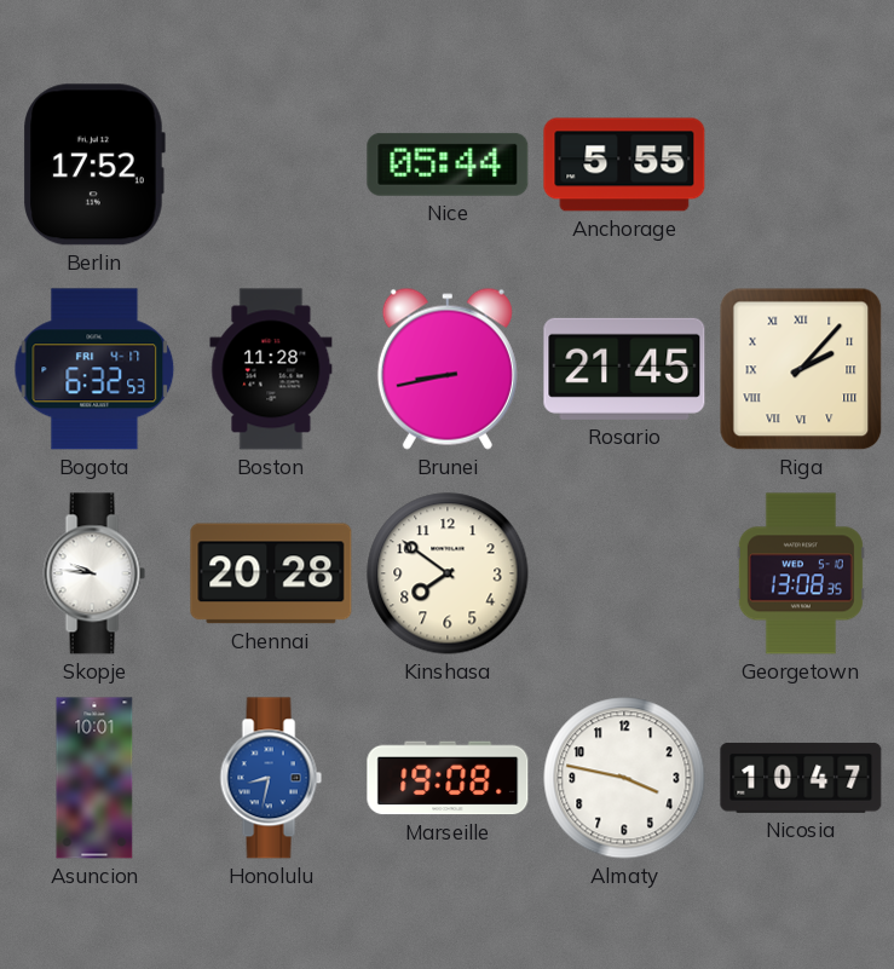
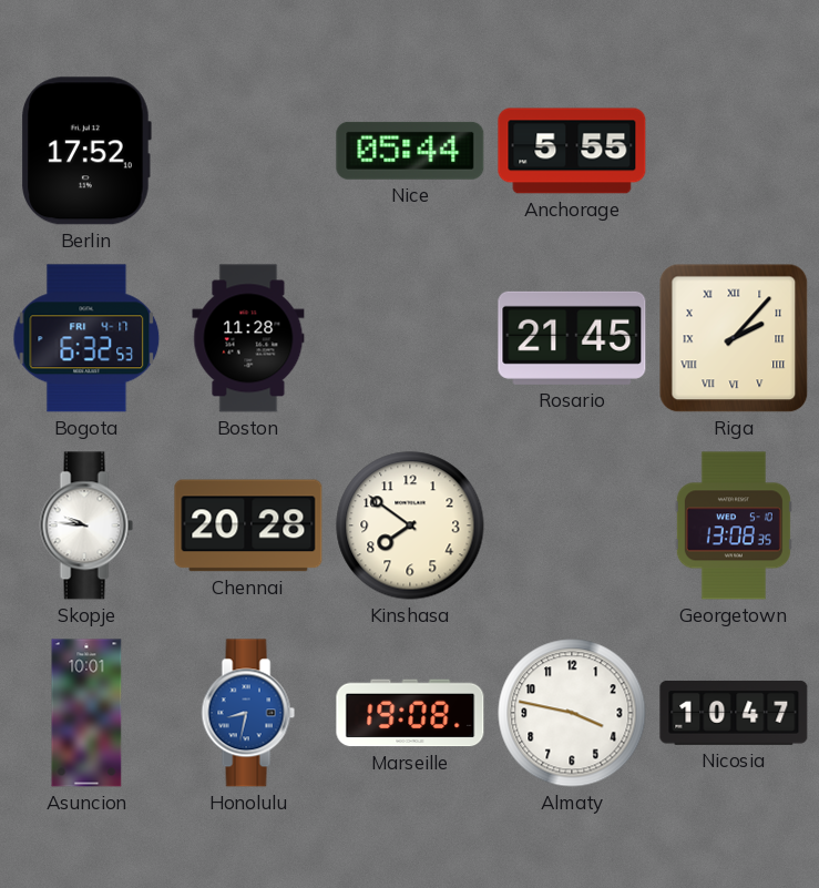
Brunei: 8:43 -> none (448, 369)
